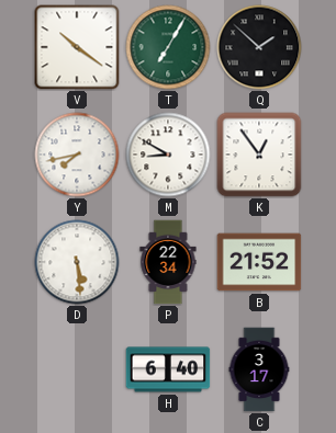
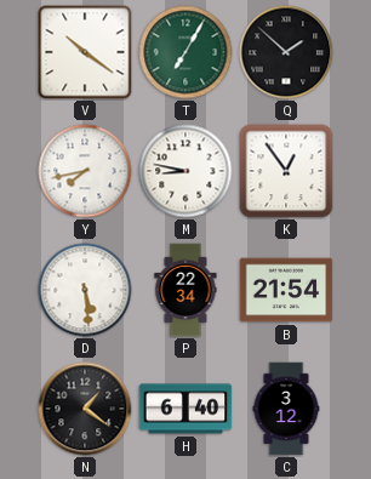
M: 8:50 -> 8:47 (185, 171)
B: 21:52 -> 21:54 (286, 290)
N: none -> 1:21 (85, 409)
C: 3:17 -> 3:12 (286, 409)
